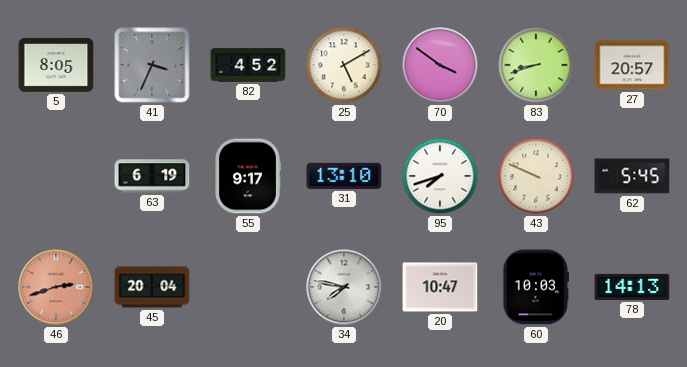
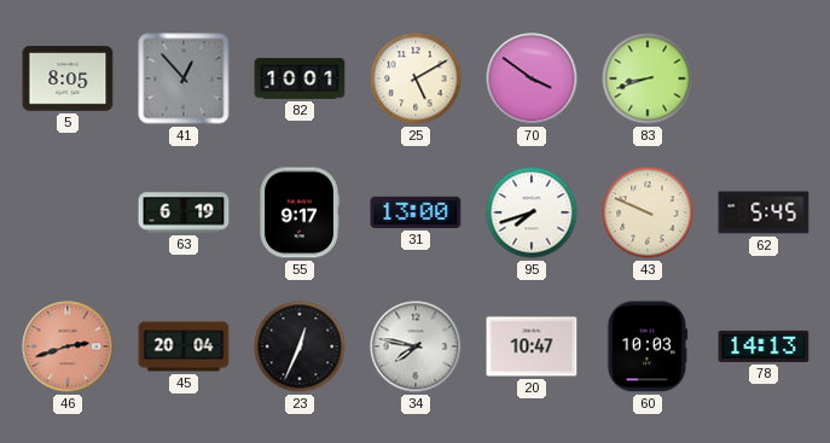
41: 3:34 -> 12:53 (184, 78)
82: 4:52 -> 10:01 (300, 78)
27: 20:57 -> none (632, 65)
31: 13:10 -> 13:00 (416, 212)
23: none -> 12:34 (300, 346)
